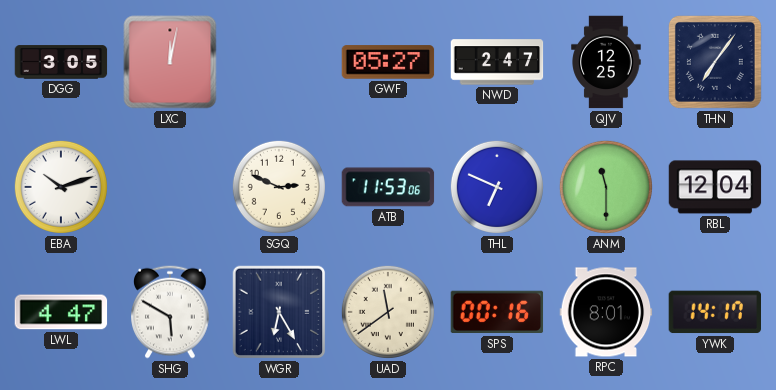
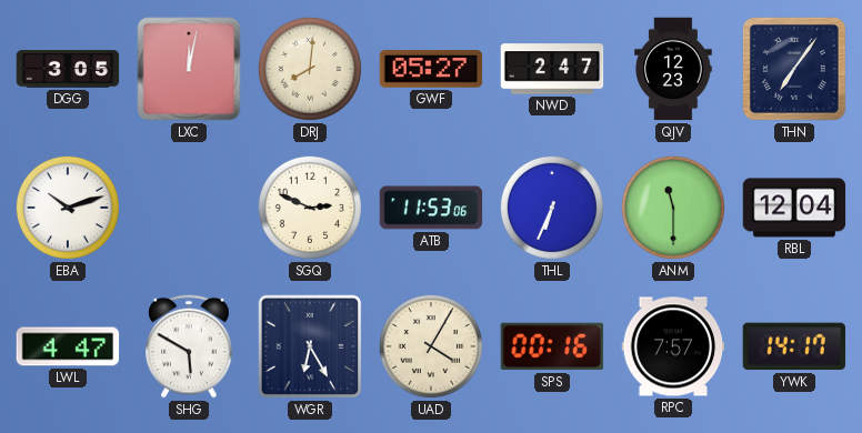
DRJ: none -> 8:01 (310, 69)
QJV: 12:25 -> 12:23 (673, 69)
THL: 6:49 -> 6:34 (552, 208)
UAD: 11:39 -> 4:05 (431, 346)
RPC: 8:01 -> 7:57 (673, 346)
